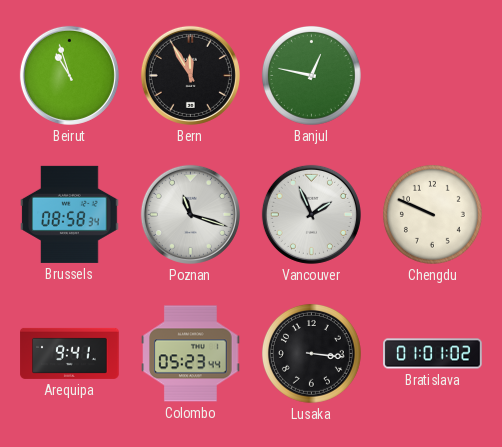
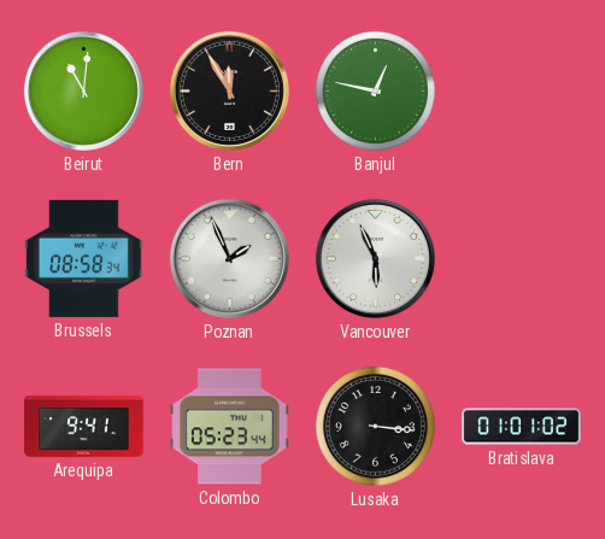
Beirut: 10:57 -> 11:01 (83, 90)
Poznan: 11:18 -> 1:56 (229, 258)
Vancouver: 1:56 -> 5:56 (375, 258)
Chengdu: 9:49 -> none (432, 214)
